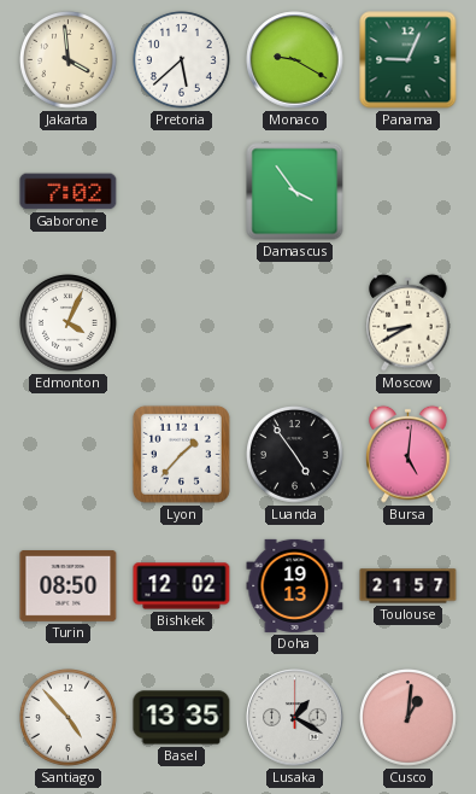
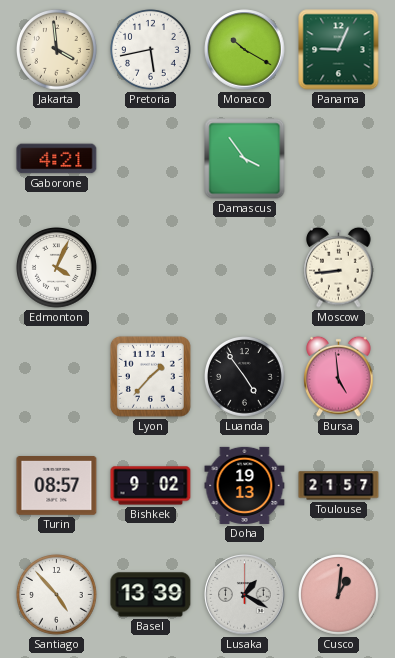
Pretoria: 5:38 -> 5:43 (151, 50)
Monaco: 9:20 -> 10:20 (245, 50)
Gaborone: 7:02 -> 4:21 (57, 159)
Moscow: 8:40 -> 8:44 (339, 267)
Bursa: 5:01 -> 4:59 (339, 376)
Turin: 08:50 -> 08:57 (57, 486)
Bishkek: 12:02 -> 9:02 (151, 486)
Basel: 13:35 -> 13:39 (151, 595)
